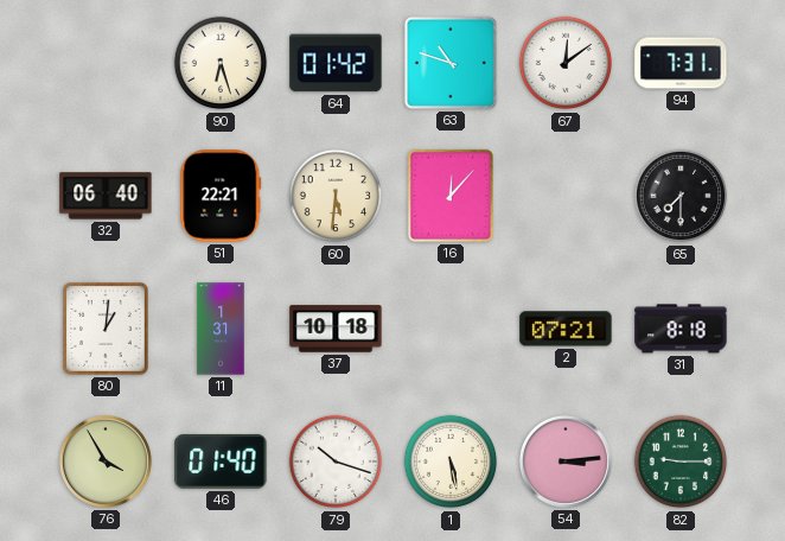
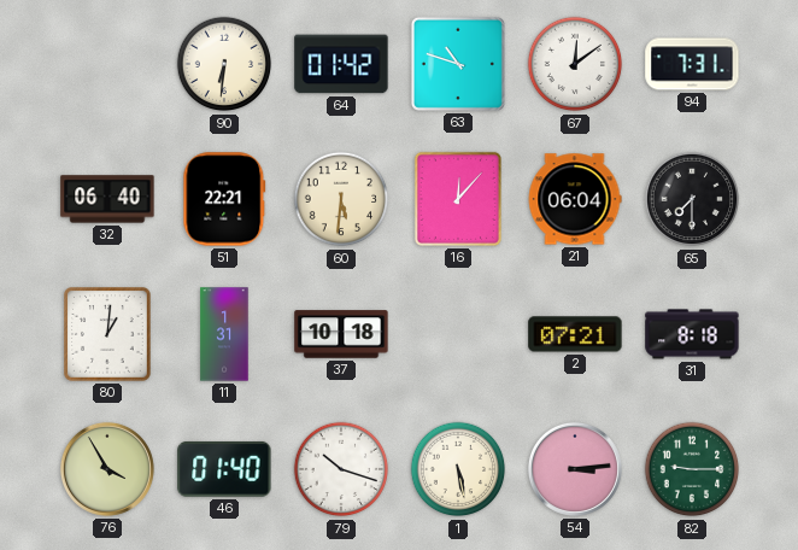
90: 6:27 -> 6:31 (224, 64)
21: none -> 06:04 (575, 199)
